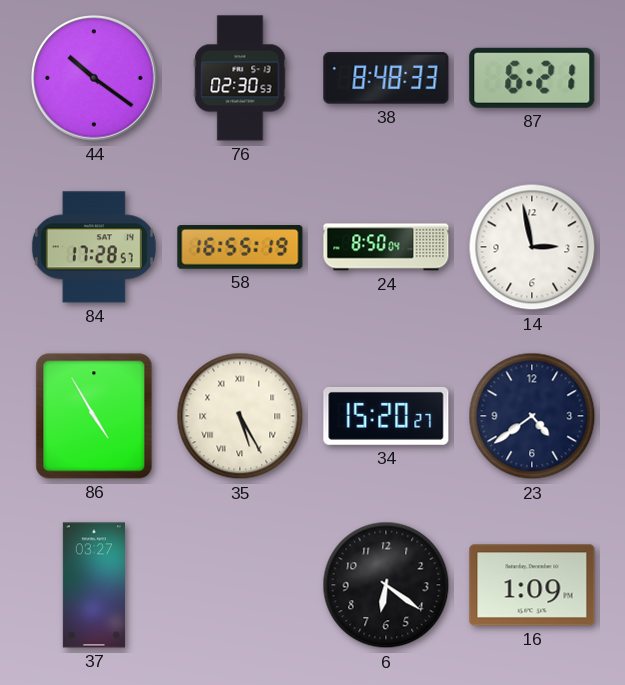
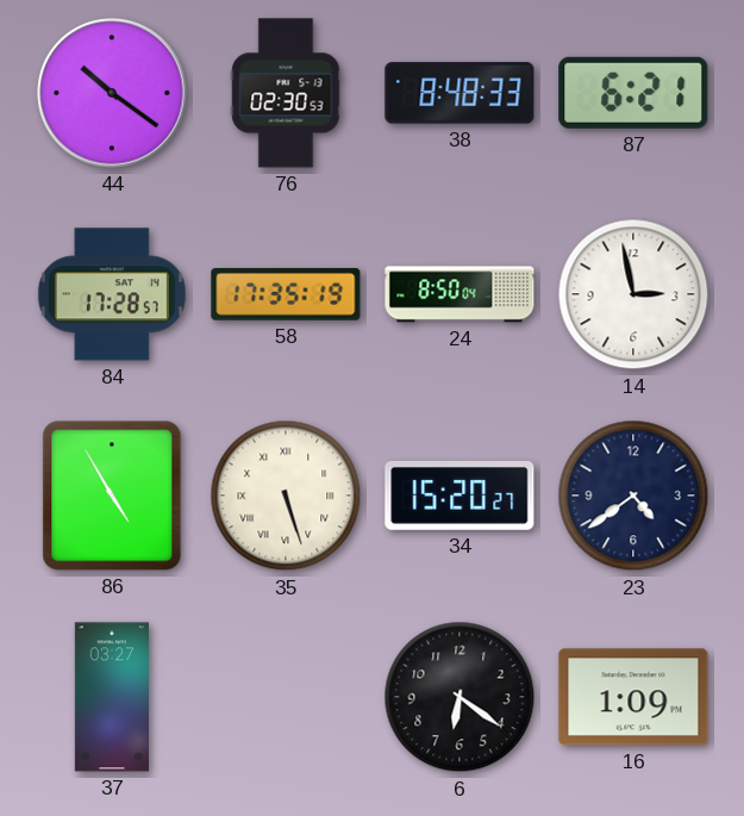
58: 16:55 -> 17:35 (286, 294)
35: 5:25 -> 5:27 (286, 496)
